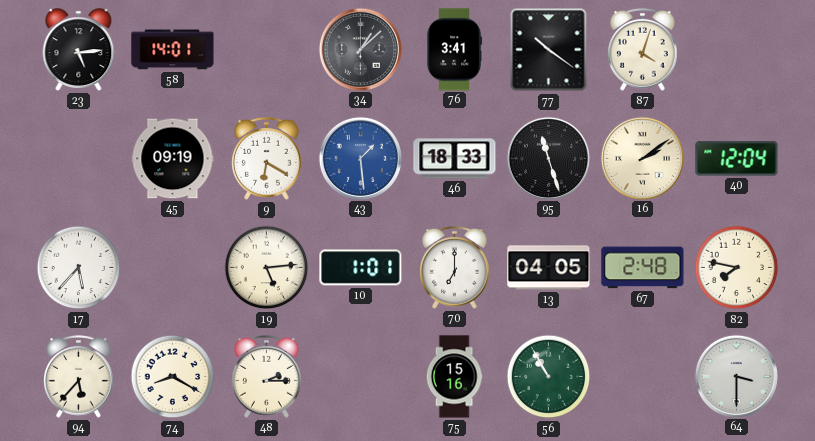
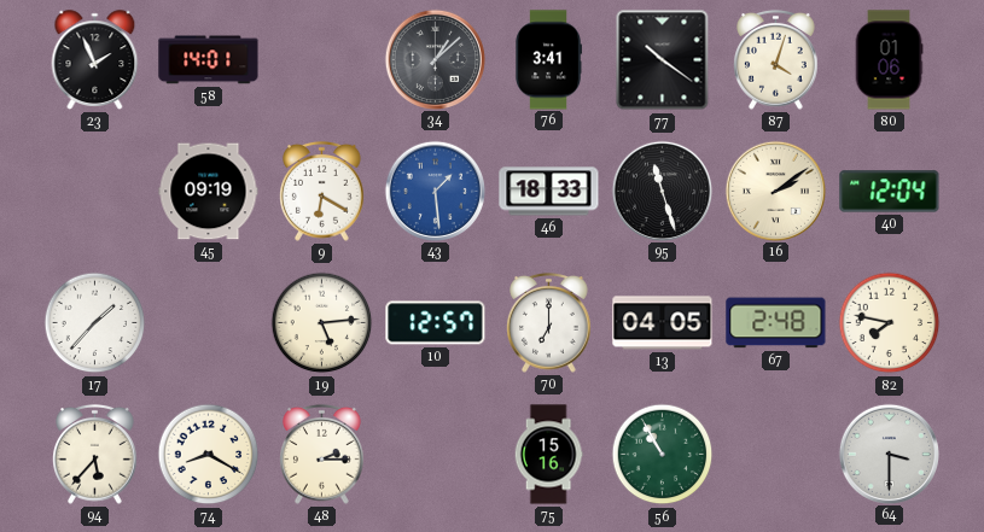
23: 5:14 -> 1:56 (95, 60)
80: none -> 01:06 (889, 60)
17: 5:37 -> 1:37 (95, 323)
10: 1:01 -> 12:57 (436, 323)
